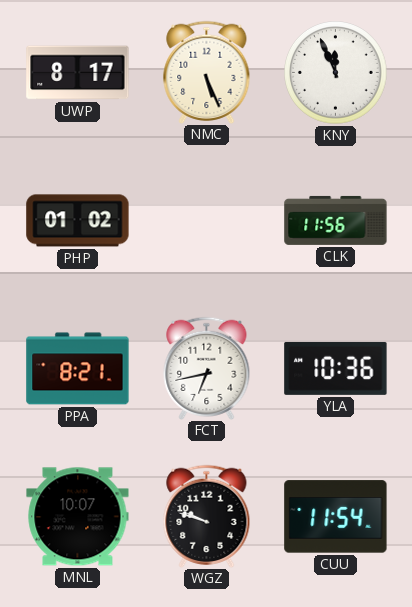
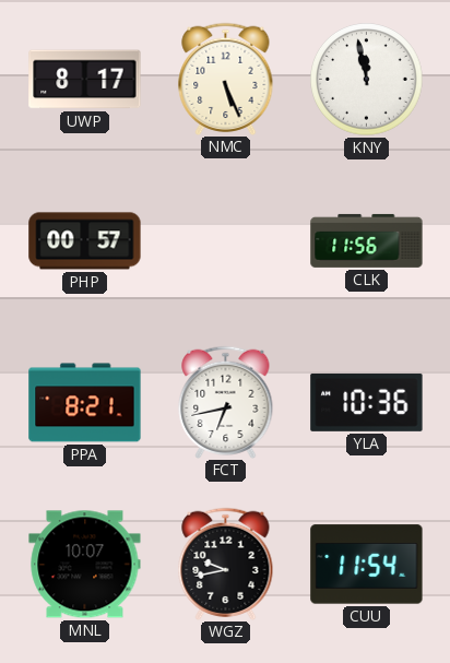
KNY: 11:56 -> 11:58 (367, 80)
PHP: 01:02 -> 00:57 (85, 241)
WGZ: 9:48 -> 9:43 (226, 564)
